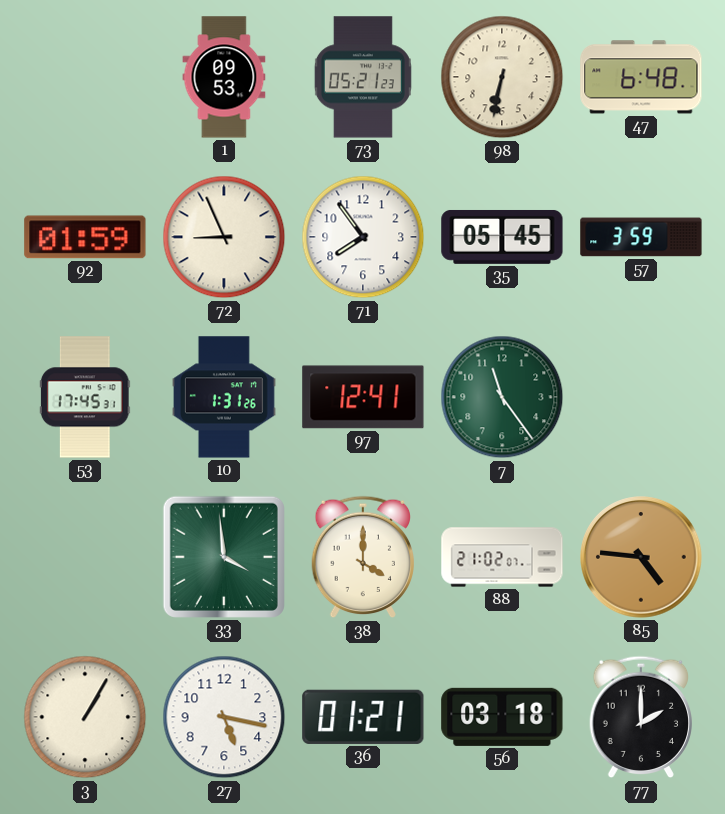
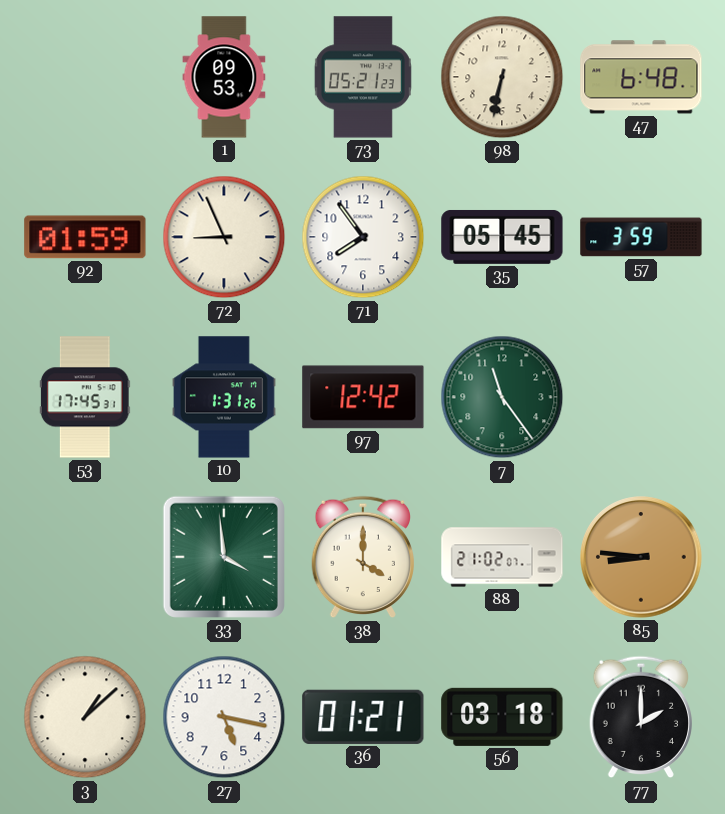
97: 12:41 -> 12:42 (363, 397)
85: 4:46 -> 8:46 (641, 557)
3: 1:05 -> 1:08 (85, 717)
